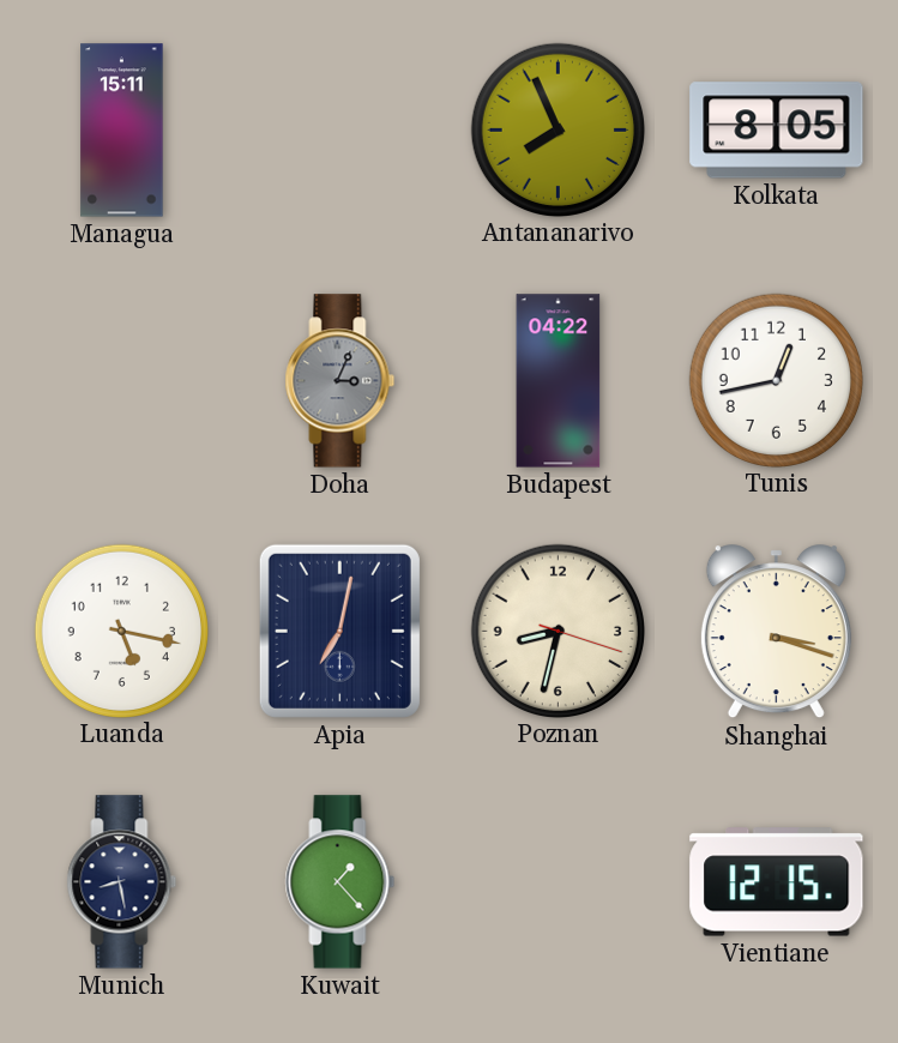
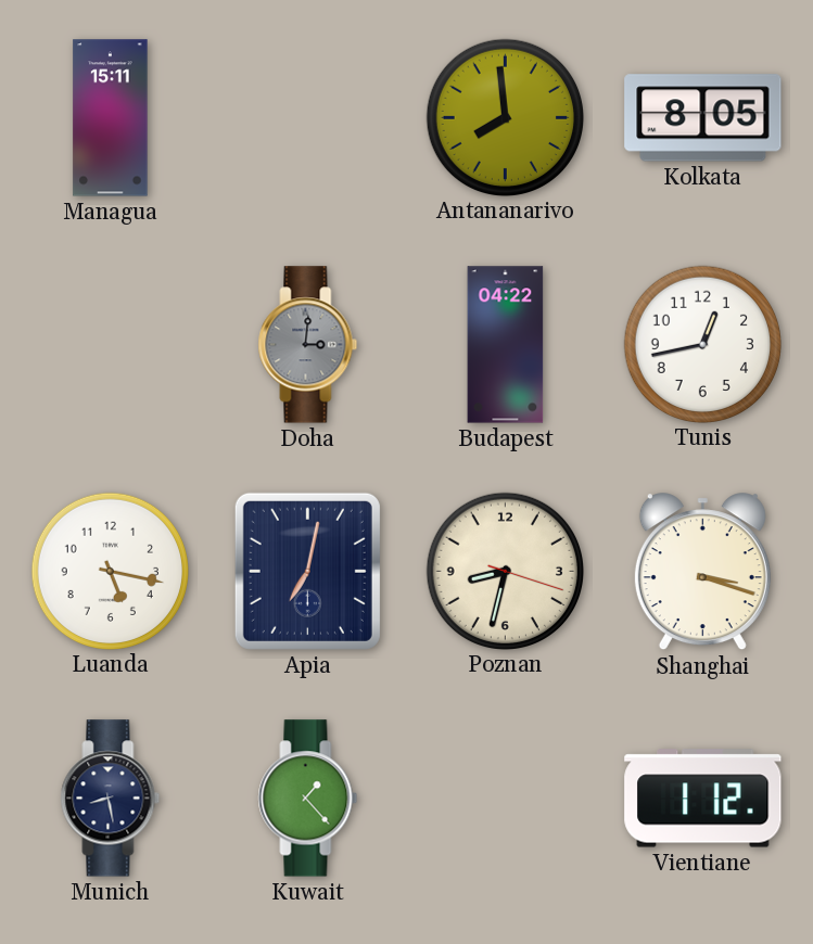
Antananarivo: 7:56 -> 7:59 (505, 117)
Doha: 3:04 -> 3:01 (308, 345)
Vientiane: 12:15 -> 1:12 (703, 799)
